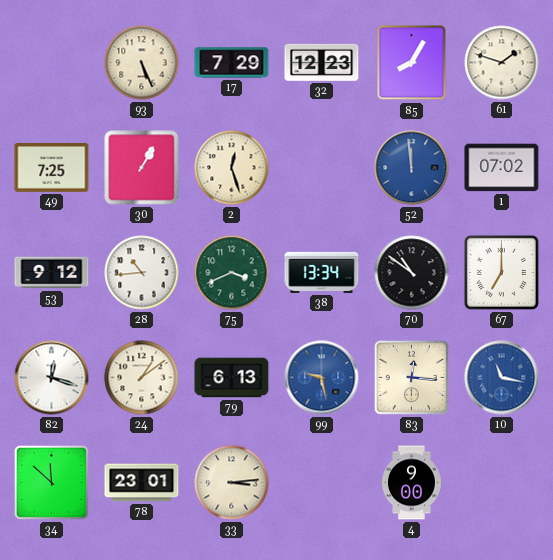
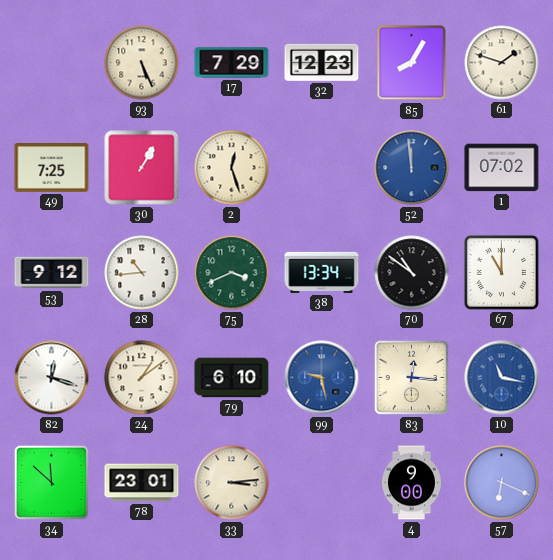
67: 7:00 -> 11:00 (501, 272)
79: 6:13 -> 6:10 (232, 378)
57: none -> 6:19 (502, 483)
